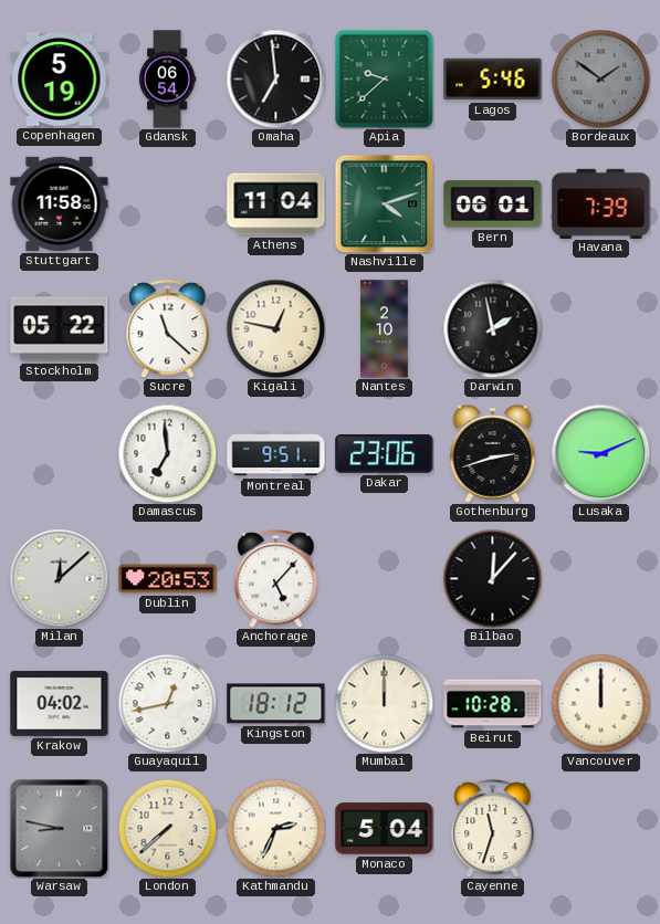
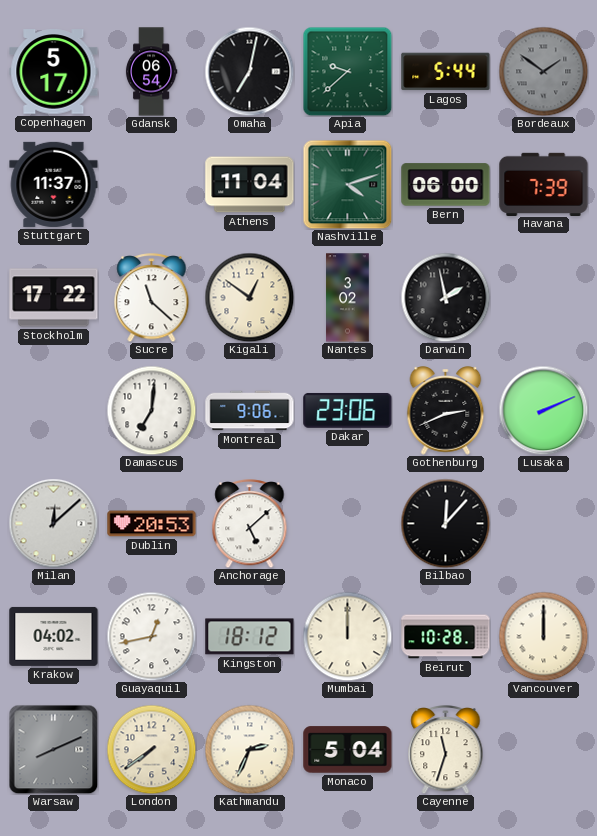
Copenhagen: 5:19 -> 5:17 (54, 72)
Omaha: 6:59 -> 7:02 (249, 71)
Lagos: 5:46 -> 5:44 (446, 72)
Stuttgart: 11:58 -> 11:37 (54, 184)
Bern: 06:01 -> 06:00 (446, 185)
Stockholm: 05:22 -> 17:22 (54, 298)
Kigali: 12:47 -> 12:51 (249, 297)
Nantes: 2:10 -> 3:02 (348, 298)
Damascus: 6:59 -> 7:01 (151, 410)
Montreal: 9:51 -> 9:06 (250, 411)
Gothenburg: 2:42 -> 2:41 (446, 411)
Lusaka: 9:11 -> 2:11 (543, 410)
Anchorage: 5:07 -> 5:08 (250, 524)
Warsaw: 8:47 -> 8:11 (53, 749)
London: 7:38 -> 7:39 (151, 749)
